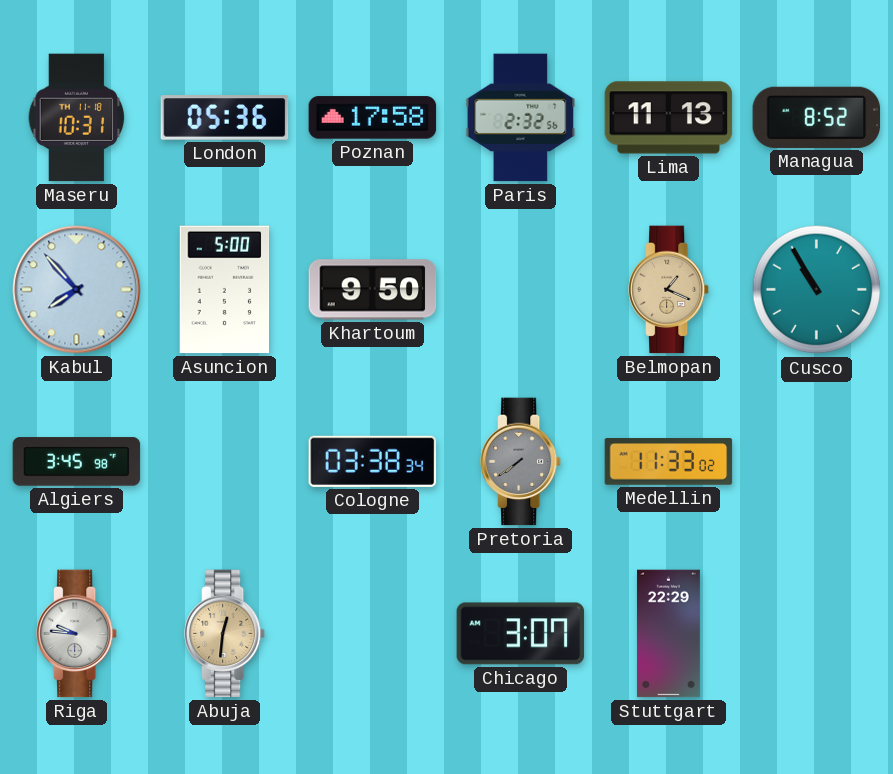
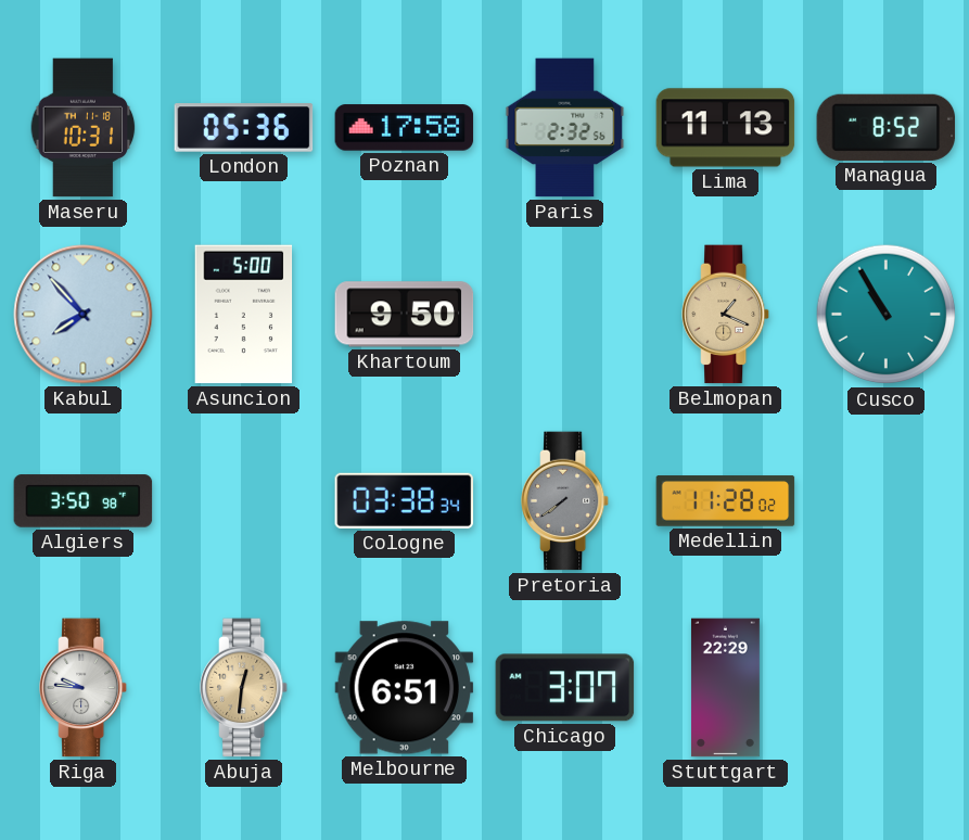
Algiers: 3:45 -> 3:50 (84, 501)
Medellin: 11:33 -> 11:28 (726, 501)
Melbourne: none -> 6:51 (405, 688)
